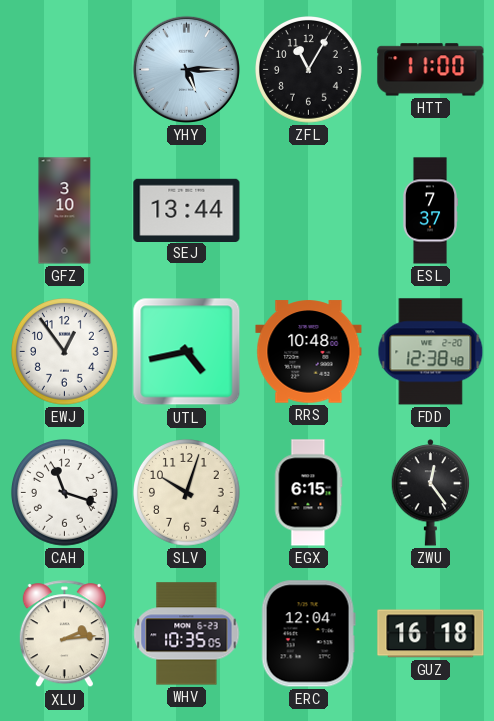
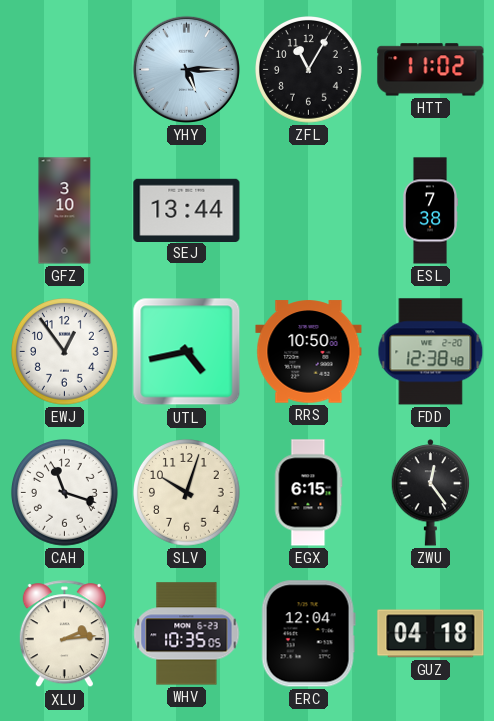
HTT: 11:00 -> 11:02 (431, 70)
ESL: 7:37 -> 7:38 (429, 211)
RRS: 10:48 -> 10:50 (309, 352)
GUZ: 16:18 -> 04:18 (431, 634)
